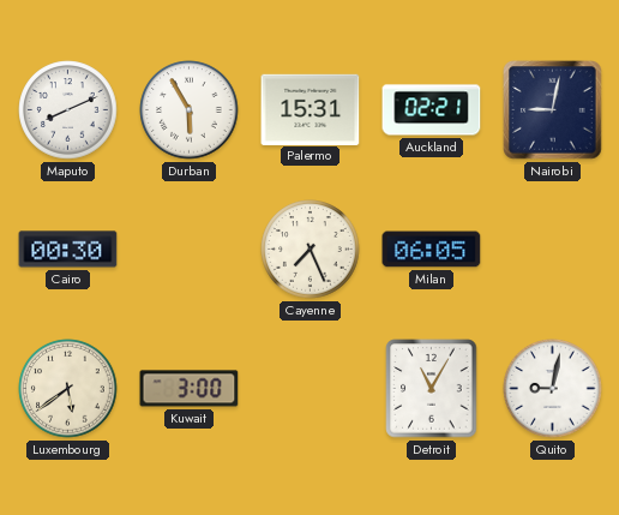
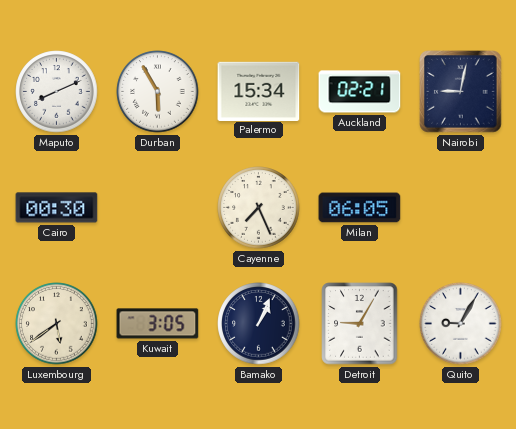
Palermo: 15:31 -> 15:34 (259, 91)
Kuwait: 3:00 -> 3:05 (158, 324)
Bamako: none -> 1:04 (259, 324)
Detroit: 11:05 -> 9:05 (360, 324)
Quito: 9:02 -> 9:05 (461, 324)
